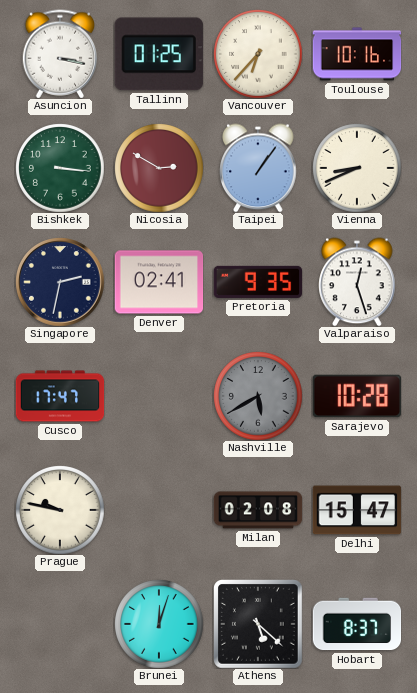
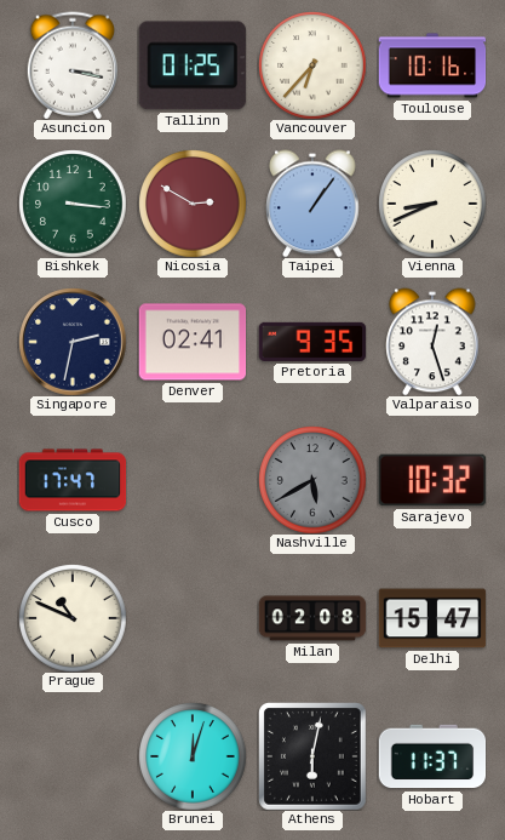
Sarajevo: 10:28 -> 10:32 (432, 480)
Prague: 9:47 -> 10:49 (73, 618)
Athens: 5:22 -> 6:02 (312, 756)
Hobart: 8:37 -> 11:37 (432, 756)
